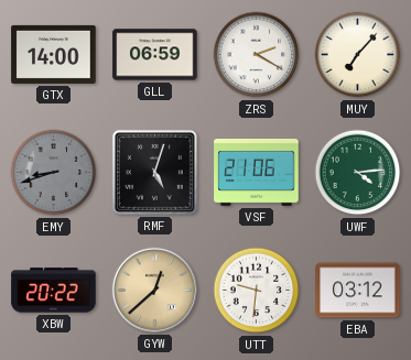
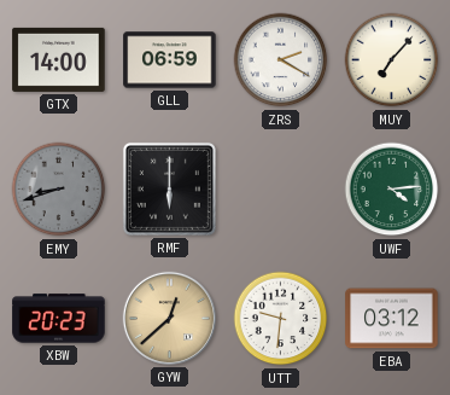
RMF: 5:03 -> 6:00 (169, 188)
VSF: 21:06 -> none (257, 172)
XBW: 20:22 -> 20:23 (59, 319)
